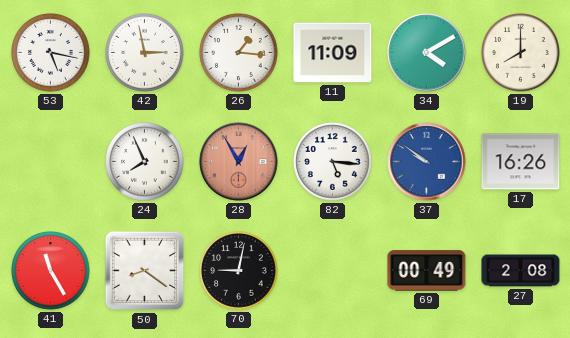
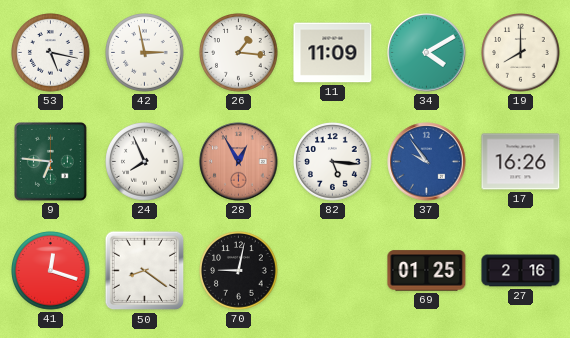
9: none -> 6:46 (51, 162)
37: 9:51 -> 9:54 (427, 162)
41: 11:25 -> 12:18 (51, 271)
69: 00:49 -> 01:25 (427, 271)
27: 2:08 -> 2:16 (521, 271)
